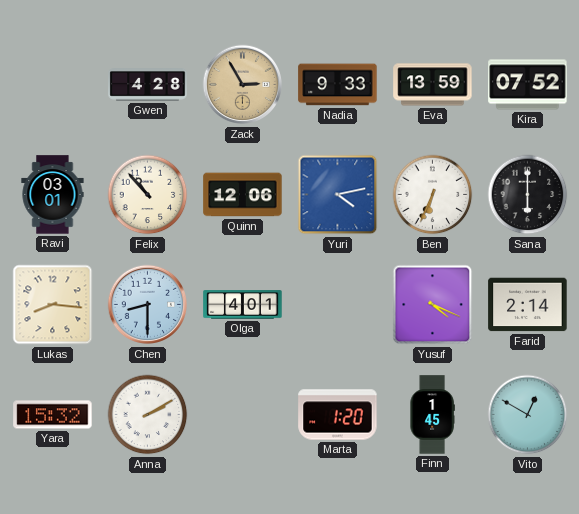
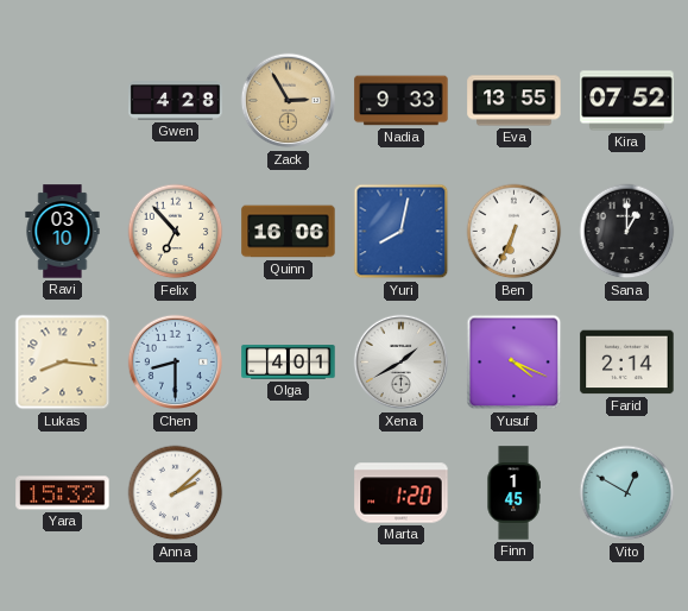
Eva: 13:59 -> 13:55 (515, 101)
Ravi: 03:01 -> 03:10 (63, 232)
Felix: 10:53 -> 6:53 (176, 232)
Quinn: 12:06 -> 16:06 (289, 232)
Yuri: 4:13 -> 8:02 (402, 232)
Sana: 6:00 -> 1:00 (627, 232)
Xena: none -> 1:40 (402, 363)
Anna: 2:10 -> 2:08 (176, 493)
